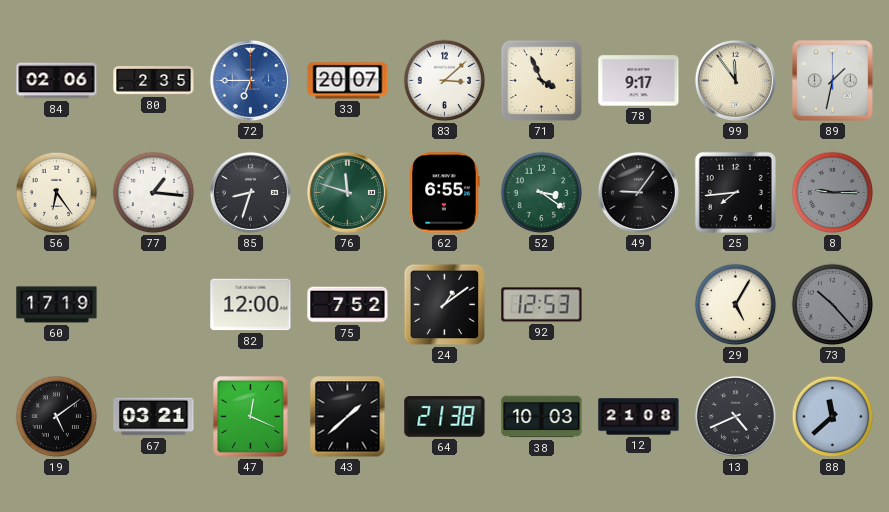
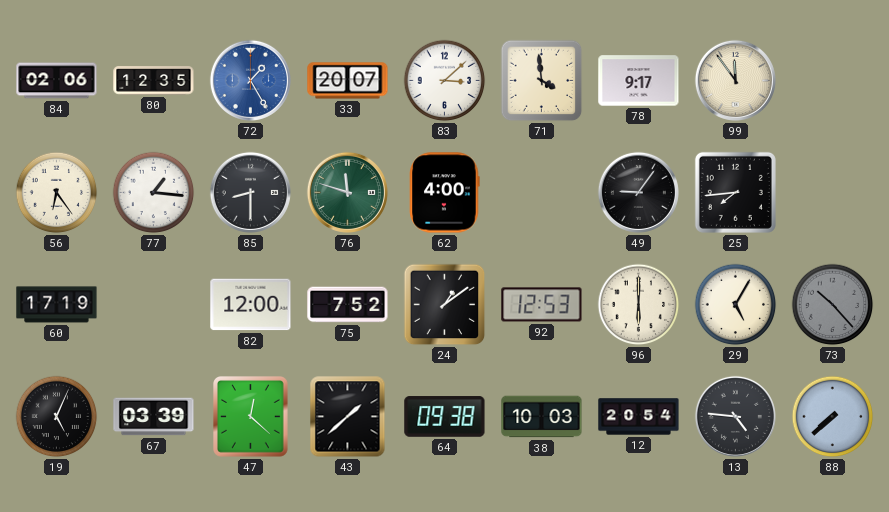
80: 2:35 -> 12:35 (154, 81)
72: 6:45 -> 1:25 (250, 80)
71: 3:56 -> 3:59 (542, 81)
89: 1:32 -> none (833, 81)
85: 8:33 -> 8:30 (250, 192)
62: 6:55 -> 4:00 (445, 193)
52: 3:21 -> none (542, 193)
8: 9:15 -> none (833, 193)
96: none -> 6:00 (639, 305)
19: 5:09 -> 5:04 (57, 417)
67: 03:21 -> 03:39 (154, 417)
47: 12:19 -> 12:22 (251, 417)
64: 21:38 -> 09:38 (445, 417)
12: 21:08 -> 20:54 (639, 417)
13: 4:41 -> 4:46 (735, 416)
88: 11:38 -> 7:38 (833, 417)
